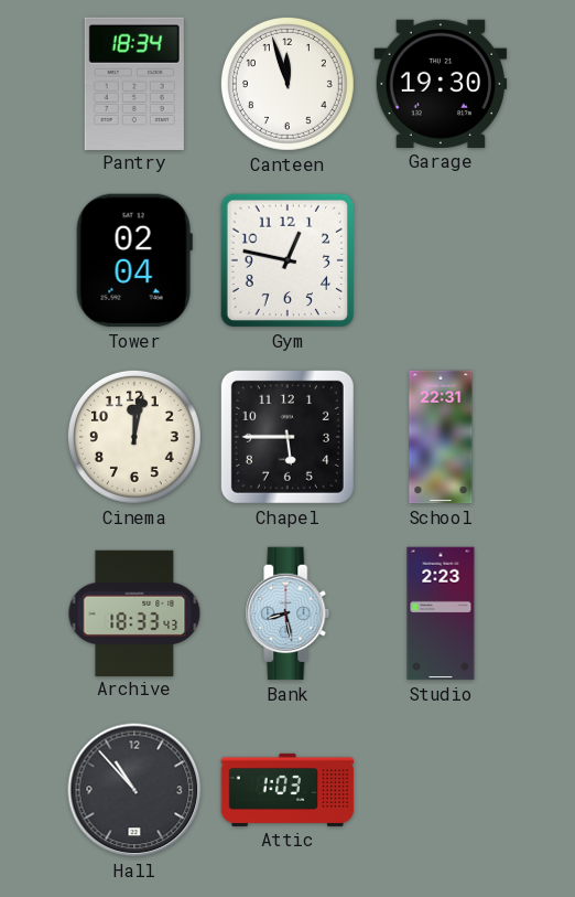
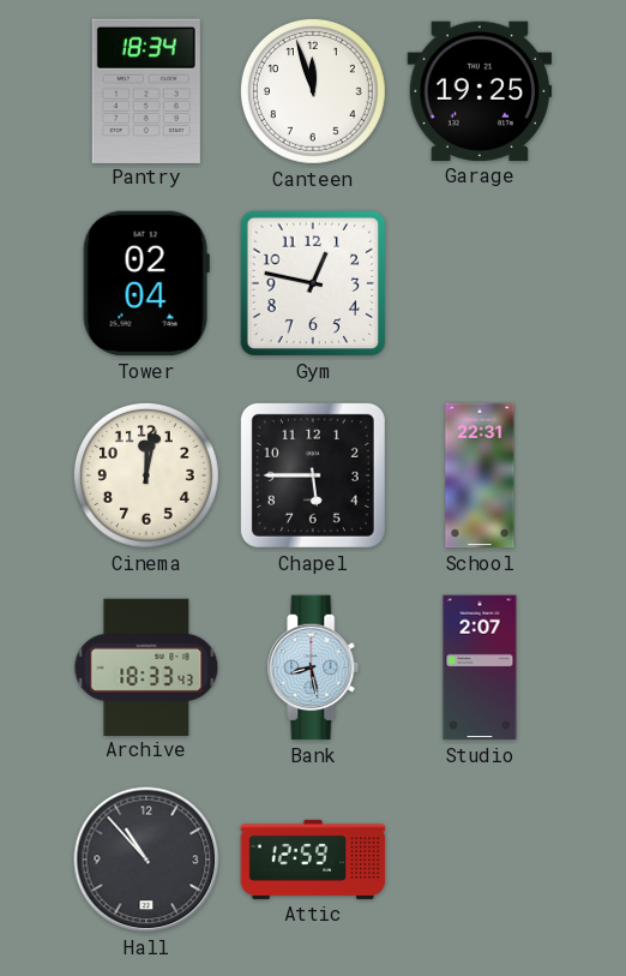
Garage: 19:30 -> 19:25 (480, 91)
Studio: 2:23 -> 2:07 (480, 667)
Attic: 1:03 -> 12:59 (313, 860)
